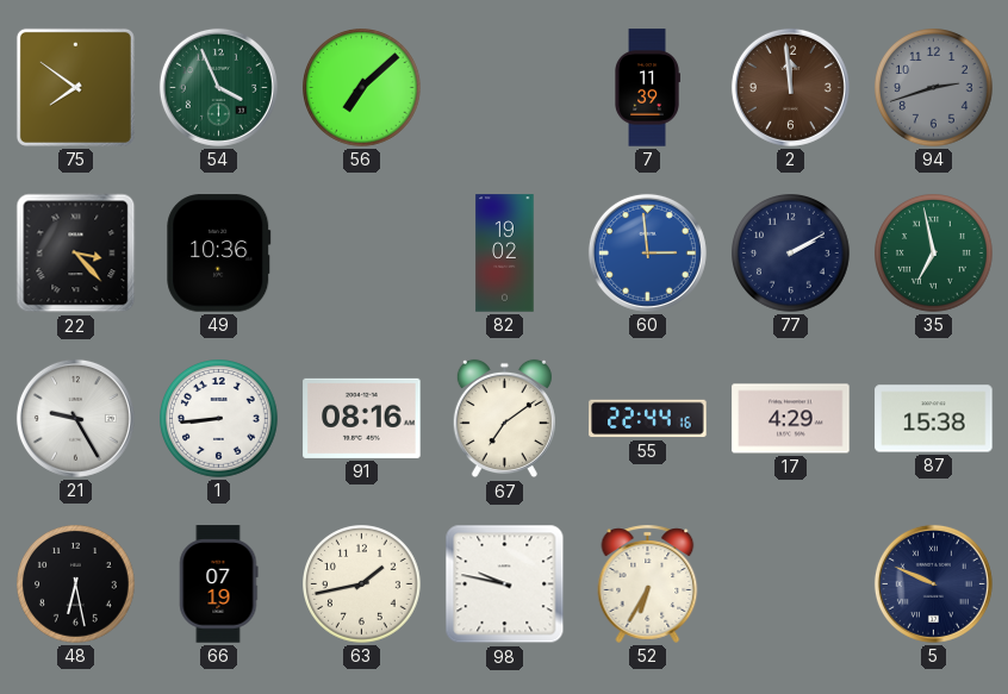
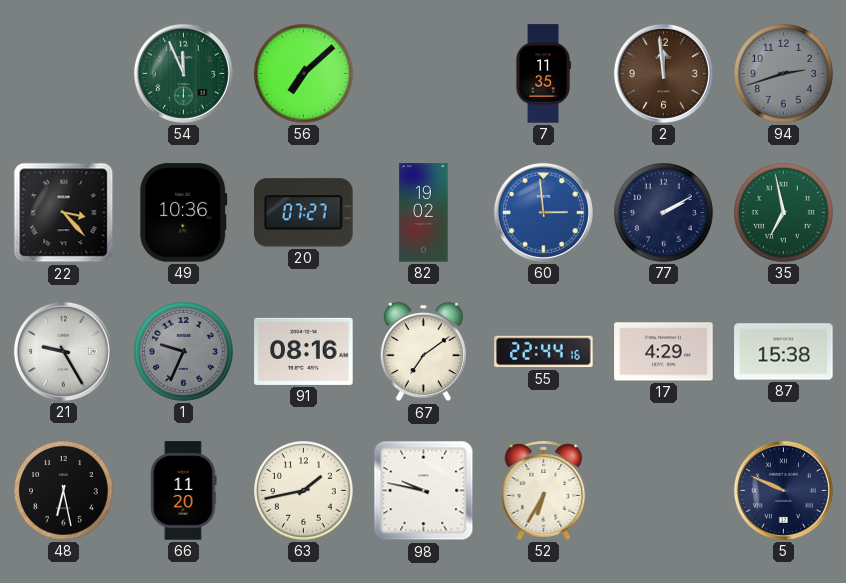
75: 7:51 -> none (75, 87)
54: 3:56 -> 11:56 (183, 73)
7: 11:39 -> 11:35 (544, 74)
20: none -> 07:27 (304, 213)
1: 8:44 -> 9:34 (184, 352)
1 dial: white -> grey (184, 352)
66: 07:19 -> 11:20 (184, 491)
